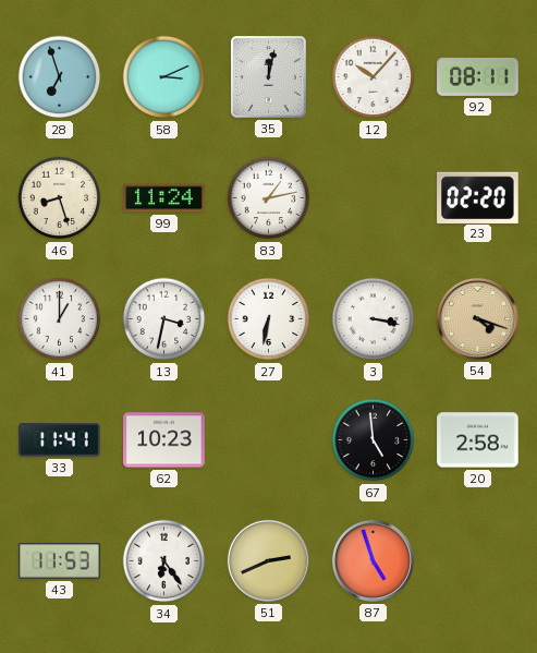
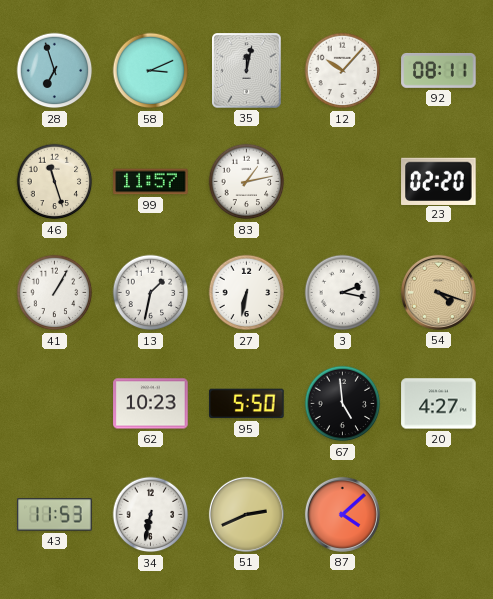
46: 8:27 -> 11:27 (55, 182)
99: 11:24 -> 11:57 (151, 182)
41: 1:00 -> 1:05 (55, 293)
13: 3:32 -> 1:32 (151, 293)
3: 3:17 -> 2:17 (343, 293)
33: 11:41 -> none (60, 440)
95: none -> 5:50 (247, 404)
20: 2:58 -> 4:27 (439, 404)
34: 6:24 -> 6:32 (151, 515)
87: 4:57 -> 4:08 (342, 514)
